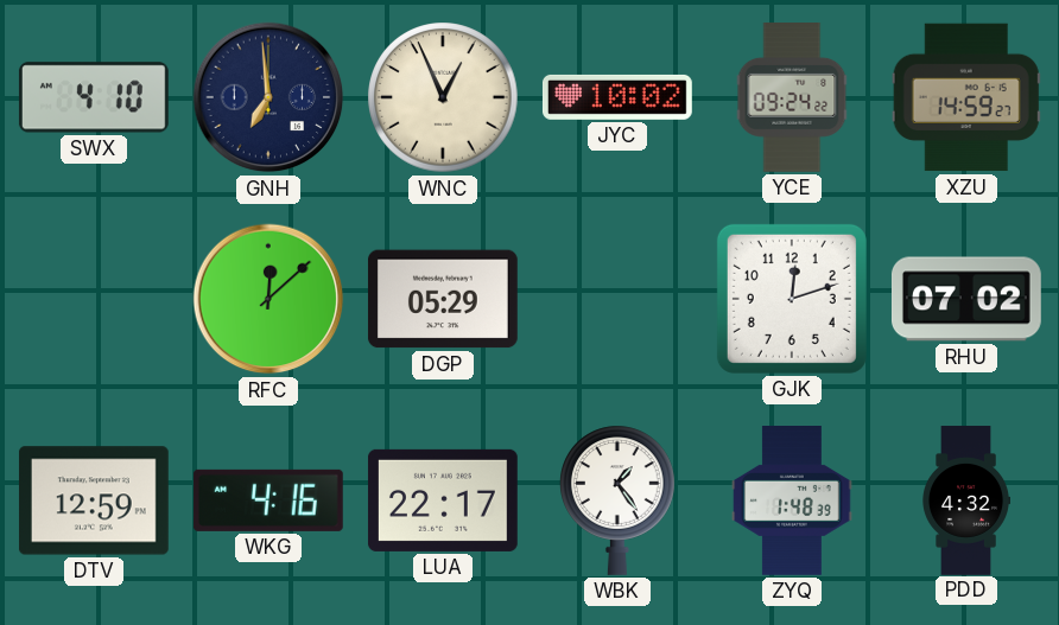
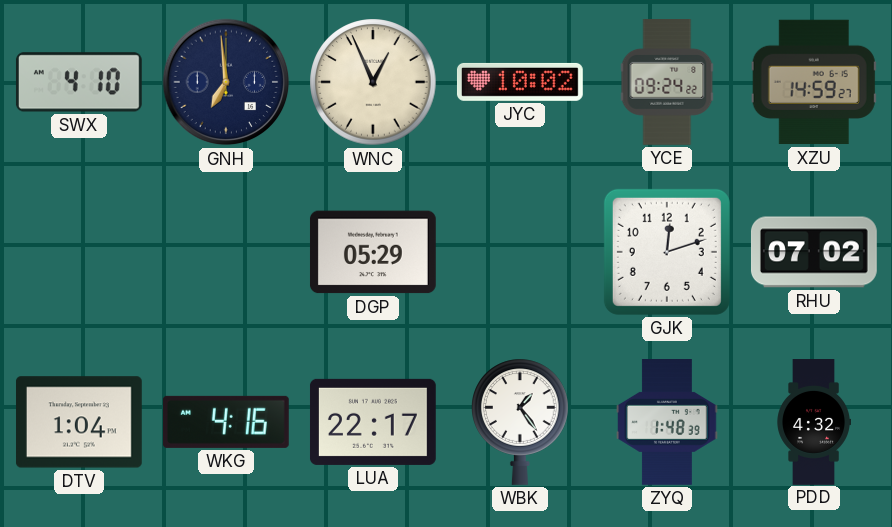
RFC: 12:08 -> none (268, 299)
DTV: 12:59 -> 1:04 (79, 422)
